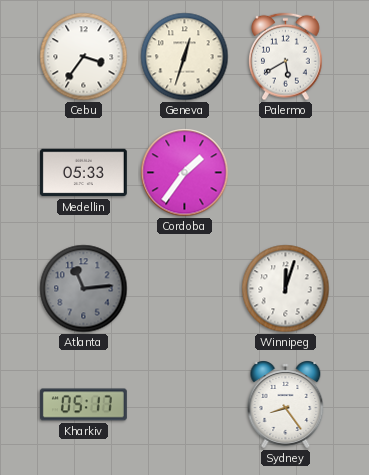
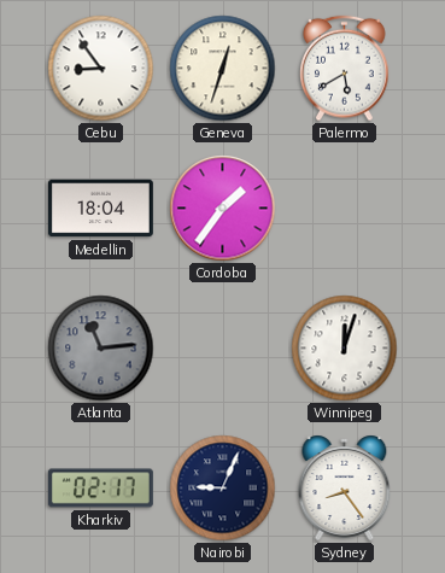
Cebu: 3:36 -> 8:54 (101, 69)
Medellin: 05:33 -> 18:04 (100, 209)
Kharkiv: 05:17 -> 02:17 (100, 489)
Nairobi: none -> 9:04 (223, 489)
